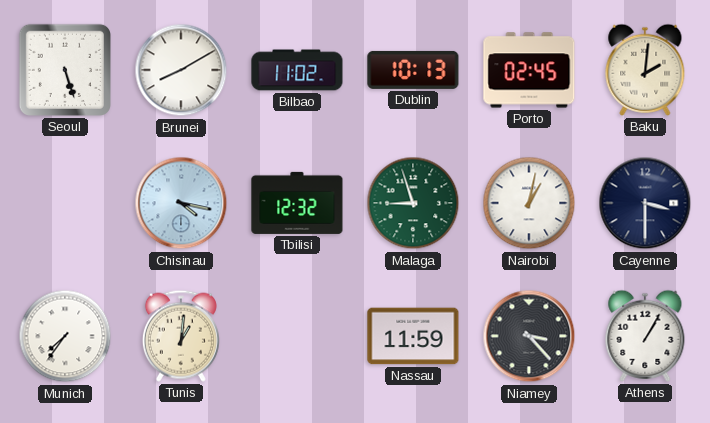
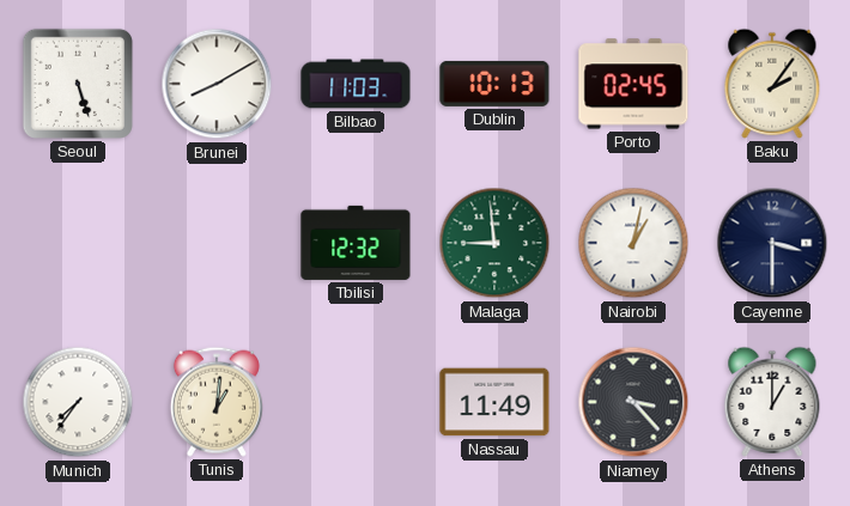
Bilbao: 11:02 -> 11:03 (356, 84)
Baku: 2:01 -> 2:06 (772, 84)
Chisinau: 4:17 -> none (181, 203)
Malaga: 8:57 -> 8:59 (494, 243)
Nassau: 11:59 -> 11:49 (494, 402)
Athens: 1:05 -> 1:00 (772, 402)
